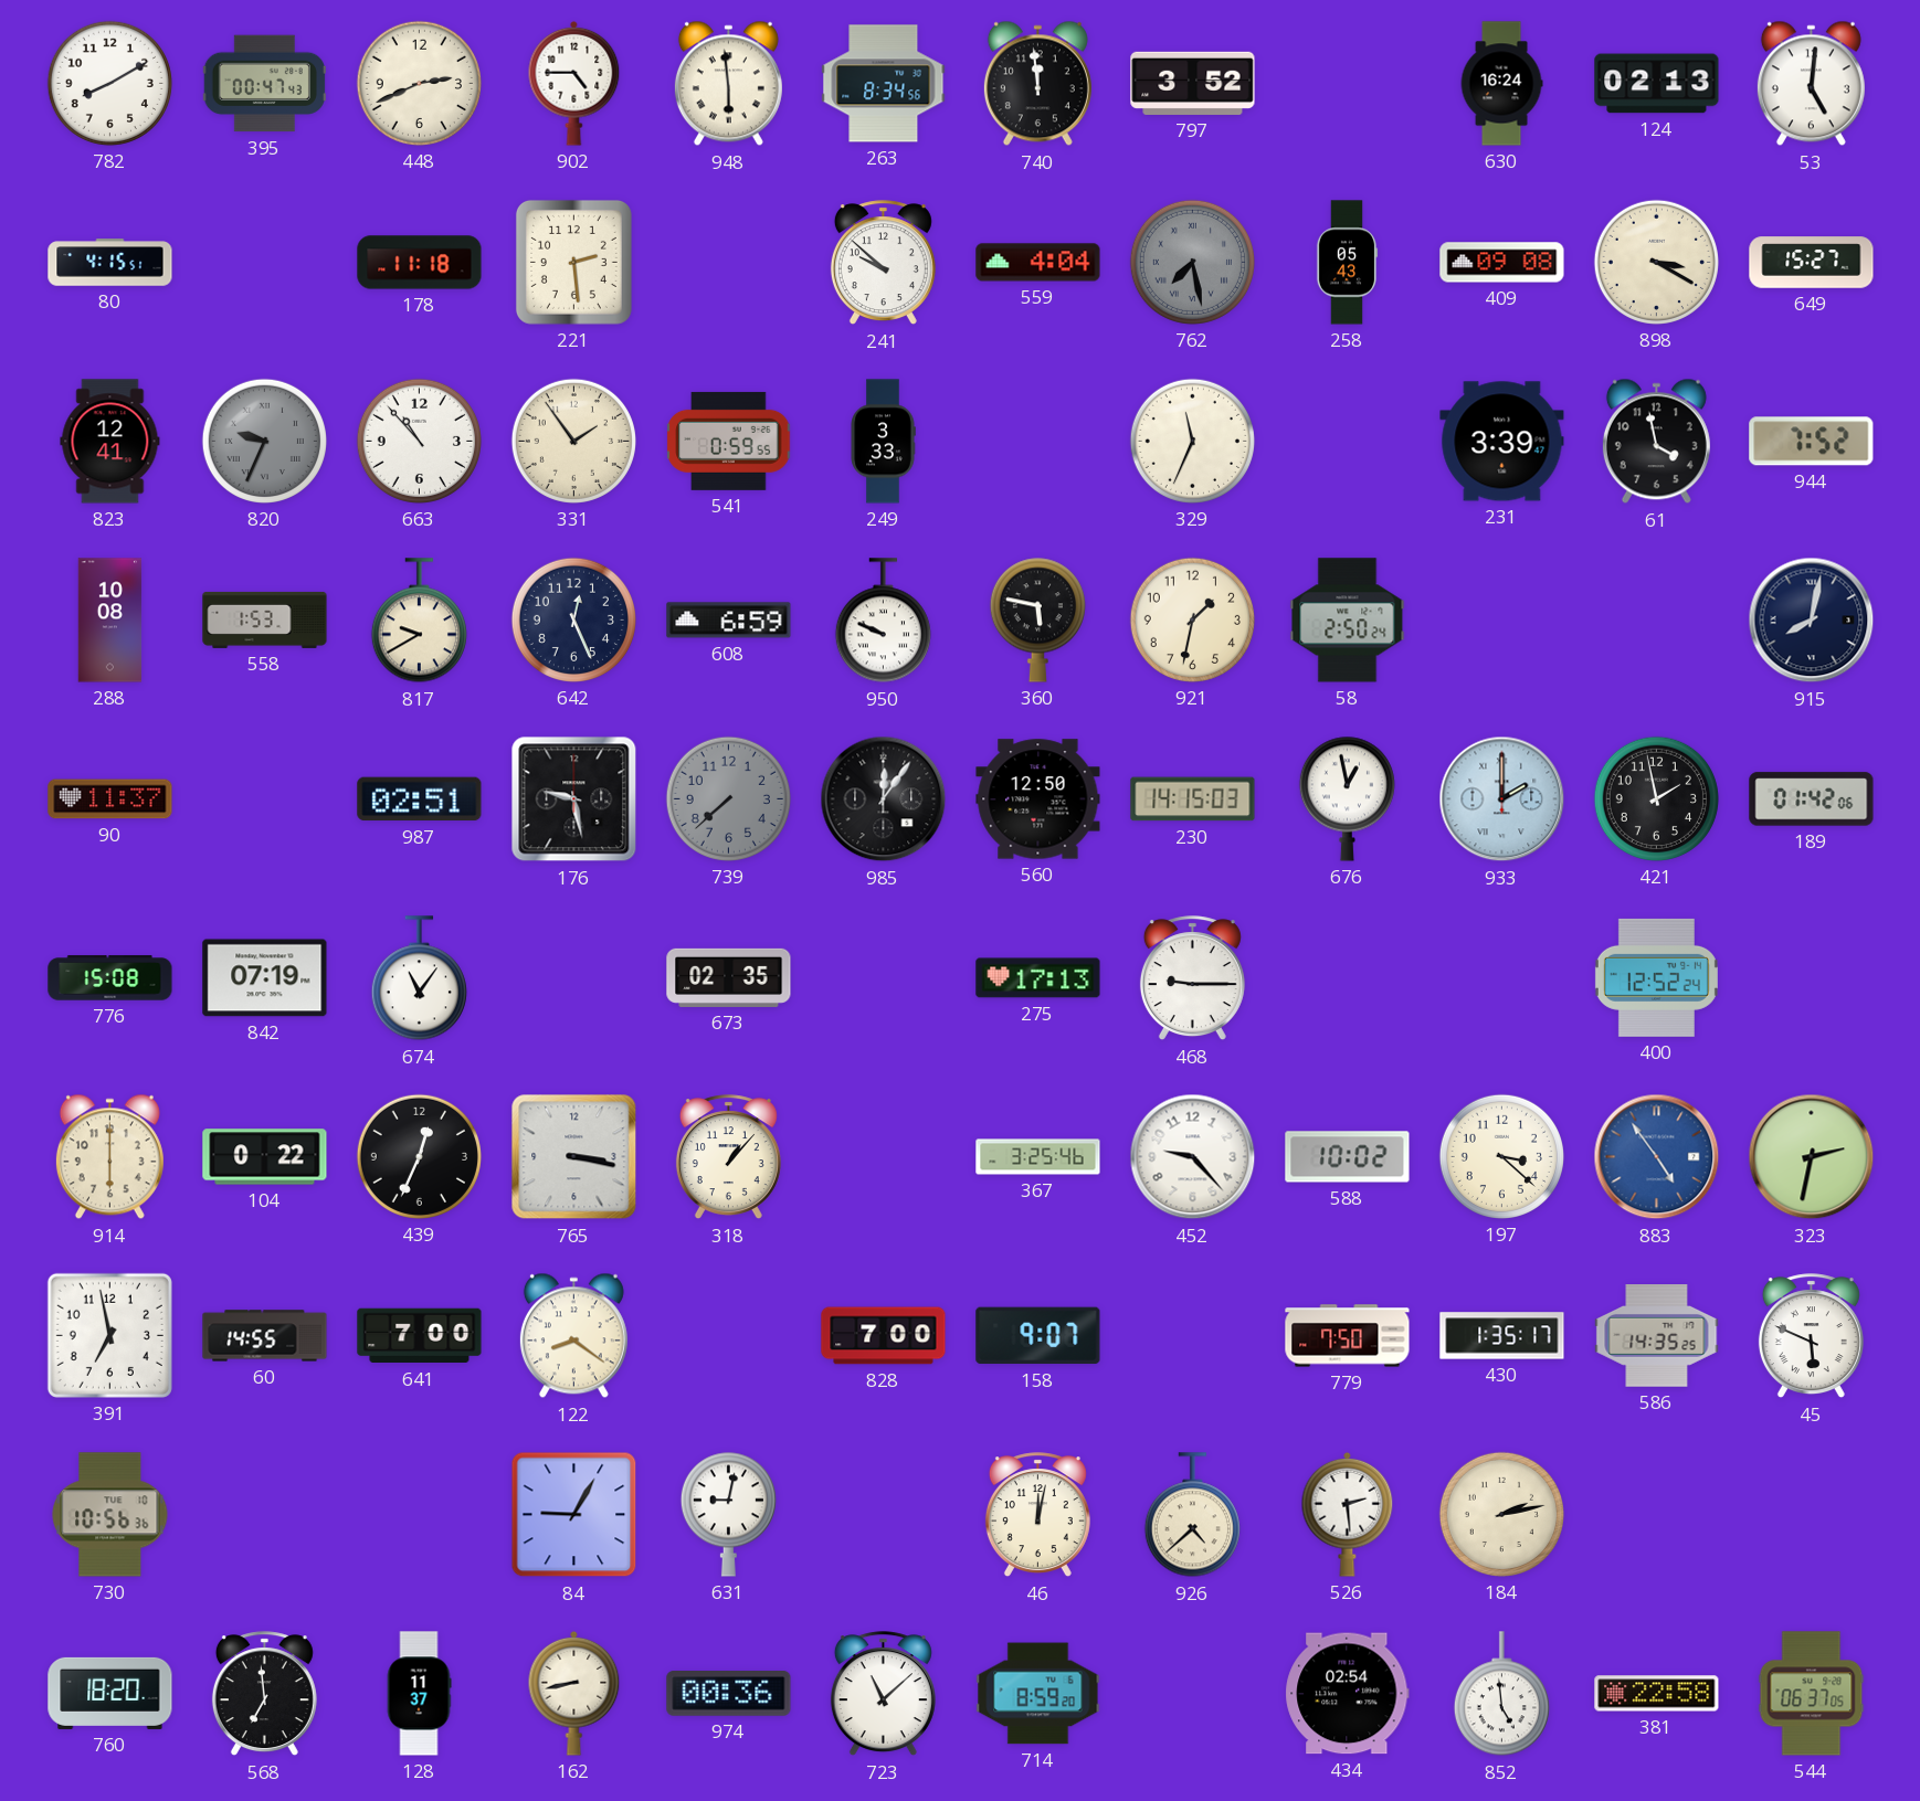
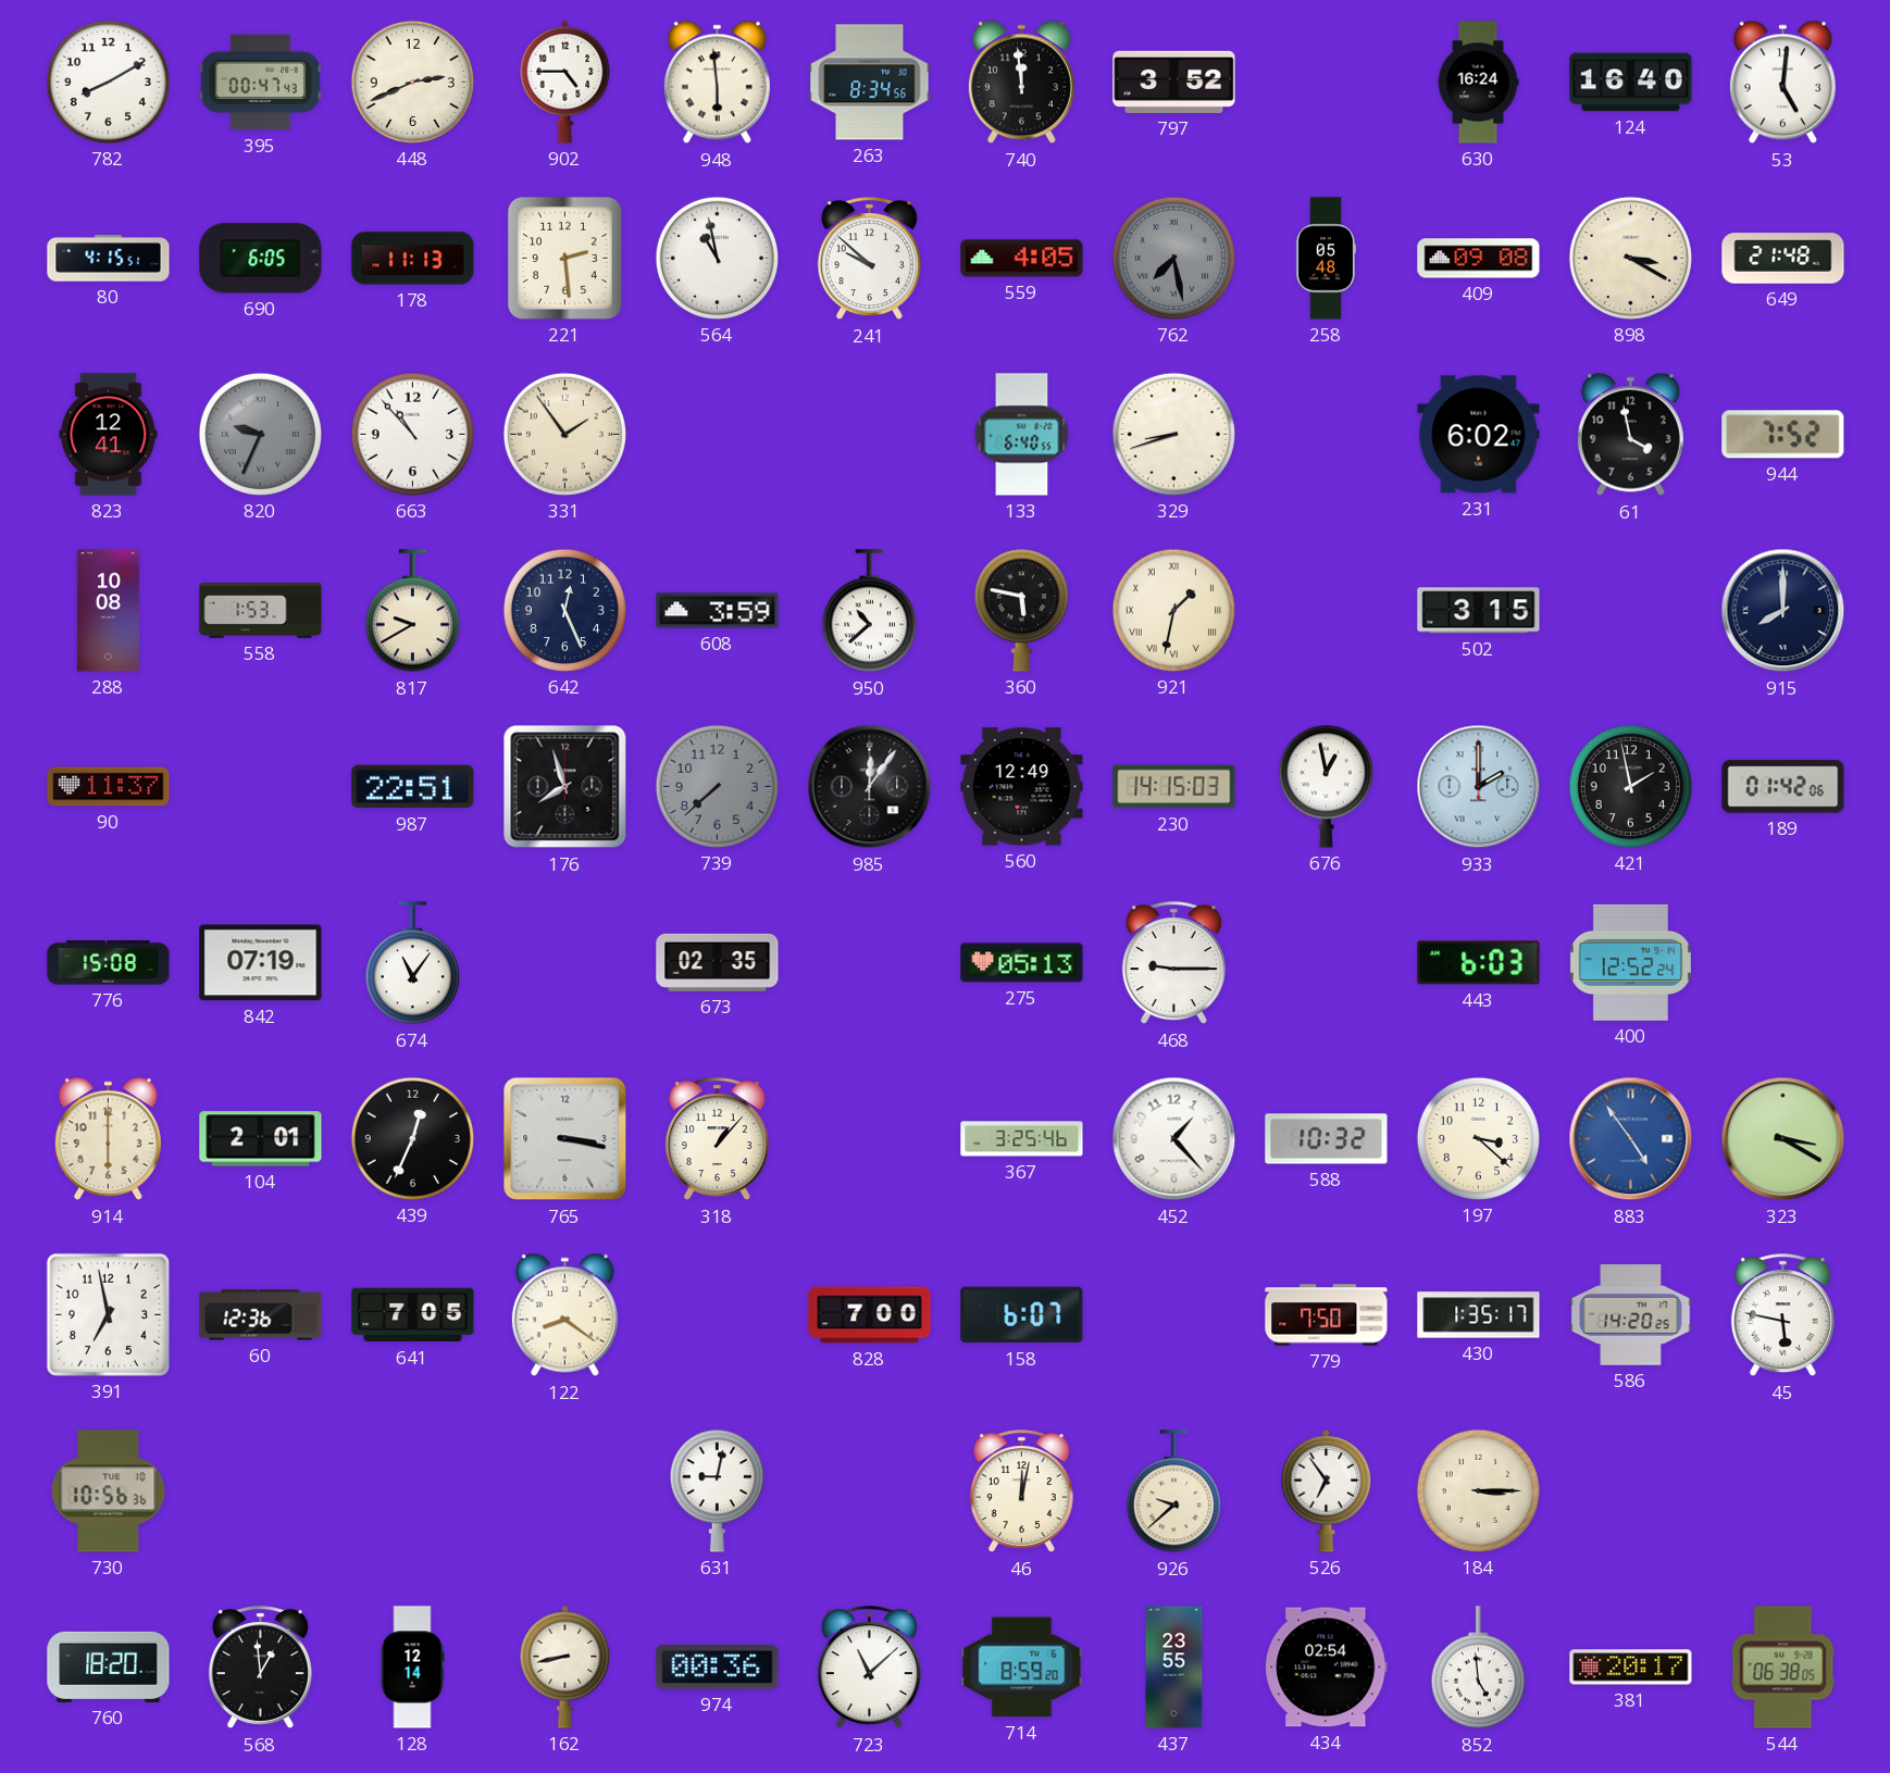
124: 02:13 -> 16:40 (1631, 83)
690: none -> 6:05 (261, 259)
178: 11:18 -> 11:13 (413, 259)
564: none -> 10:58 (717, 258)
559: 4:04 -> 4:05 (1022, 259)
258: 05:43 -> 05:48 (1326, 259)
649: 15:27 -> 21:48 (1783, 259)
541: 0:59 -> none (729, 441)
249: 3:33 -> none (883, 442)
133: none -> 6:40 (1022, 435)
329: 11:34 -> 8:42 (1173, 434)
231: 3:39 -> 6:02 (1479, 435)
608: 6:59 -> 3:59 (718, 611)
950: 9:49 -> 10:38 (869, 611)
921 numerals: Arabic -> Roman (1173, 610)
58: 2:50 -> none (1348, 621)
502: none -> 3:15 (1479, 611)
915: 8:02 -> 8:00 (1783, 611)
987: 02:51 -> 22:51 (413, 787)
176: 9:28 -> 7:57 (565, 787)
560: 12:50 -> 12:49 (1022, 787)
275: 17:13 -> 05:13 (1022, 963)
443: none -> 6:03 (1479, 963)
104: 0:22 -> 2:01 (261, 1139)
452: 9:23 -> 1:23 (1174, 1139)
588: 10:02 -> 10:32 (1327, 1139)
323: 2:32 -> 3:20 (1783, 1139)
60: 14:55 -> 12:36 (261, 1315)
641: 7:00 -> 7:05 (413, 1315)
158: 9:07 -> 6:07 (1022, 1315)
586: 14:35 -> 14:20 (1631, 1315)
45: 5:49 -> 5:47 (1782, 1315)
84: 9:05 -> none (574, 1515)
926: 4:38 -> 9:38 (1173, 1491)
526: 2:29 -> 6:54 (1327, 1490)
184: 2:13 -> 3:15 (1478, 1490)
568: 6:59 -> 12:59 (260, 1668)
128: 11:37 -> 12:14 (412, 1668)
437: none -> 23:55 (1174, 1668)
381: 22:58 -> 20:17 (1631, 1668)
544: 06:37 -> 06:38 (1783, 1668)
